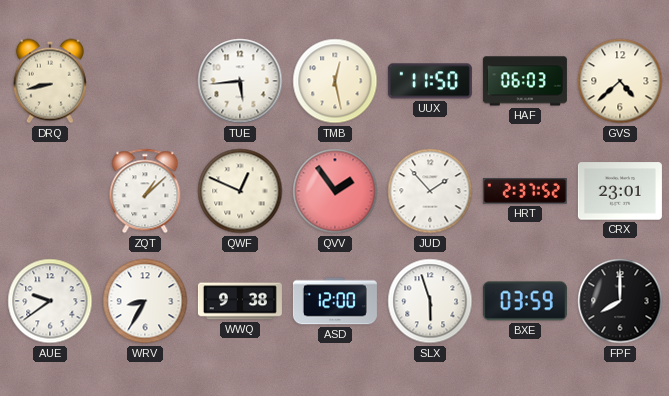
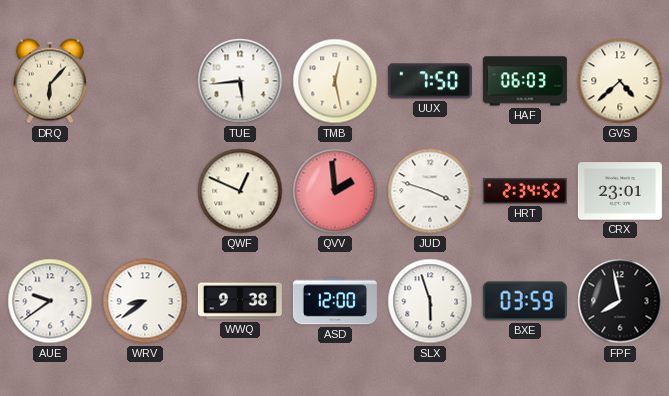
DRQ: 8:43 -> 6:07 (50, 81)
UUX: 11:50 -> 7:50 (430, 81)
ZQT: 1:08 -> none (145, 191)
QVV: 1:54 -> 1:59 (335, 191)
JUD: 1:53 -> 3:48 (430, 191)
HRT: 2:37 -> 2:34 (525, 191)
WRV: 8:35 -> 8:39 (145, 301)
FPF: 8:00 -> 7:58 (620, 301)
